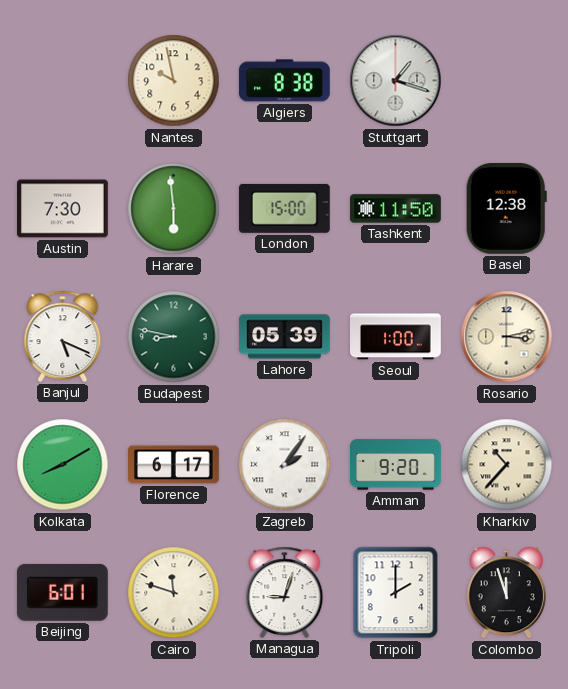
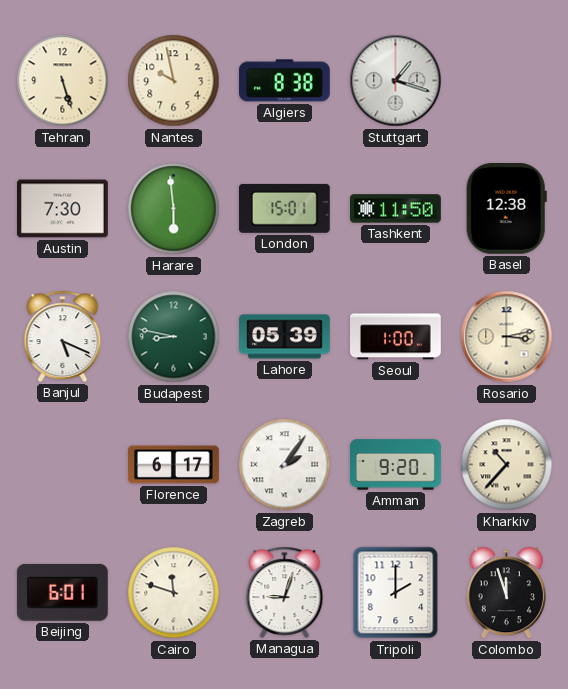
Tehran: none -> 5:27 (63, 81)
London: 15:00 -> 15:01 (284, 208)
Kolkata: 8:10 -> none (63, 465)
